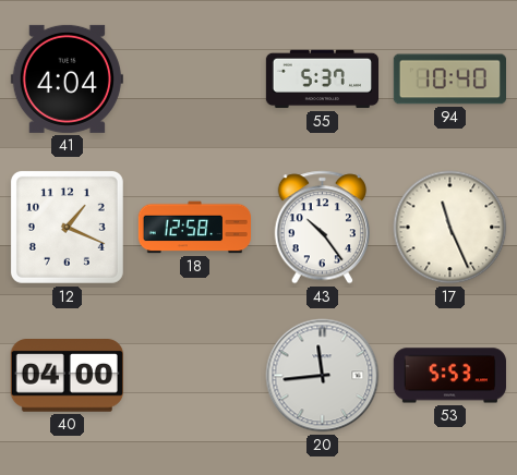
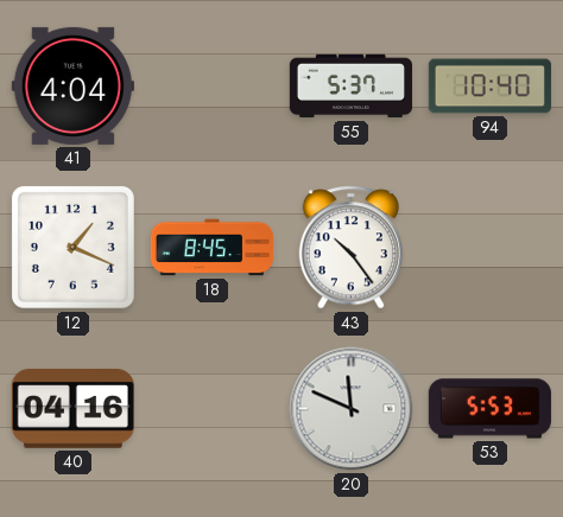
18: 12:58 -> 8:45 (211, 248)
17: 11:26 -> none (450, 228)
40: 04:00 -> 04:16 (72, 409)
20: 11:44 -> 11:49 (352, 409)
